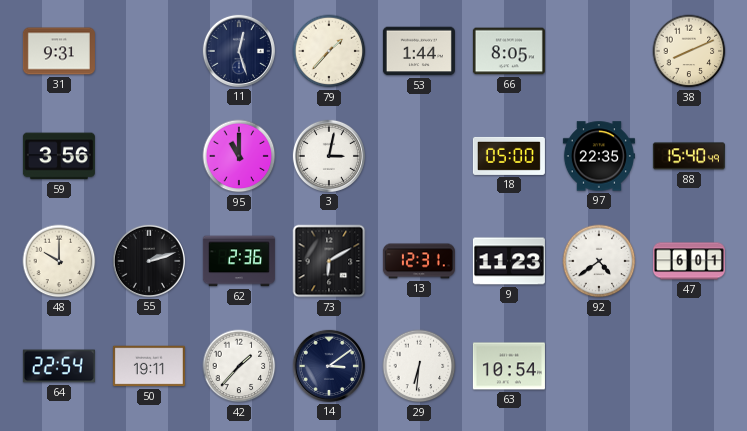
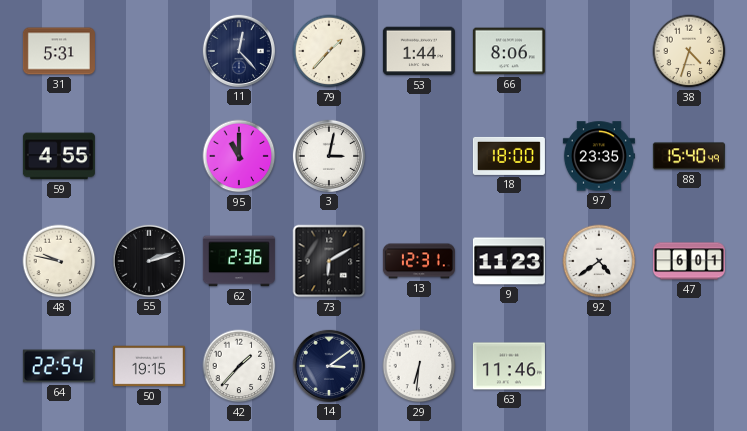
31: 9:31 -> 5:31 (59, 51)
11: 12:27 -> 12:23 (239, 51)
66: 8:05 -> 8:06 (509, 51)
38: 8:11 -> 4:33 (689, 51)
59: 3:56 -> 4:55 (59, 156)
18: 05:00 -> 18:00 (509, 156)
97: 22:35 -> 23:35 (599, 156)
48: 10:00 -> 9:47 (59, 261)
50: 19:11 -> 19:15 (149, 366)
63: 10:54 -> 11:46 (509, 366)
